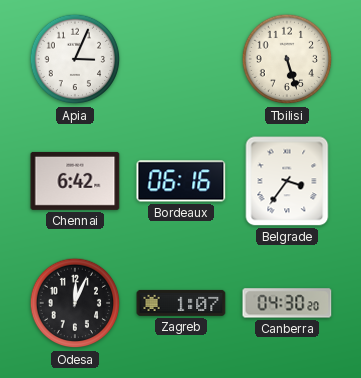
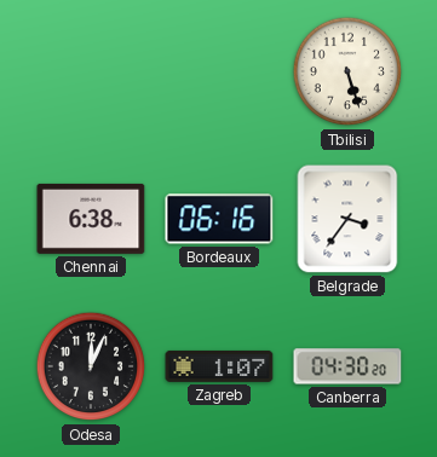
Apia: 3:04 -> none (75, 59)
Chennai: 6:42 -> 6:38 (91, 219)
